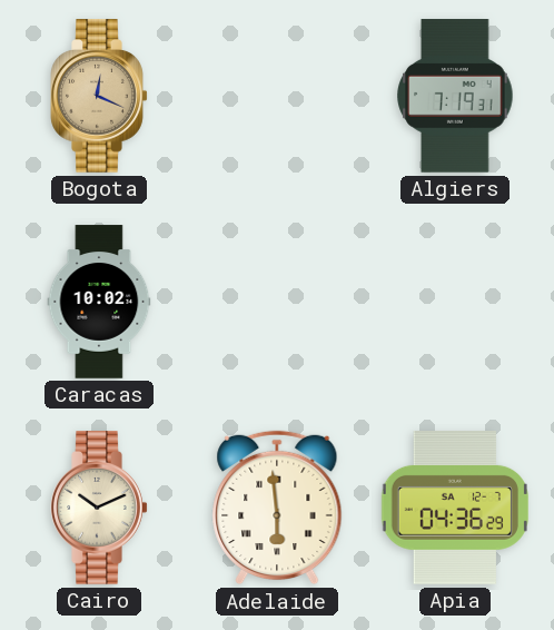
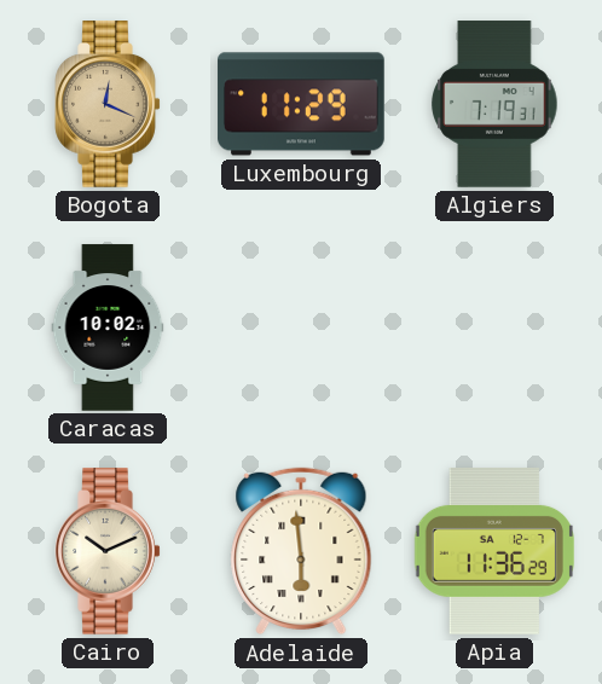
Luxembourg: none -> 11:29 (301, 104)
Apia: 04:36 -> 11:36 (494, 552)
